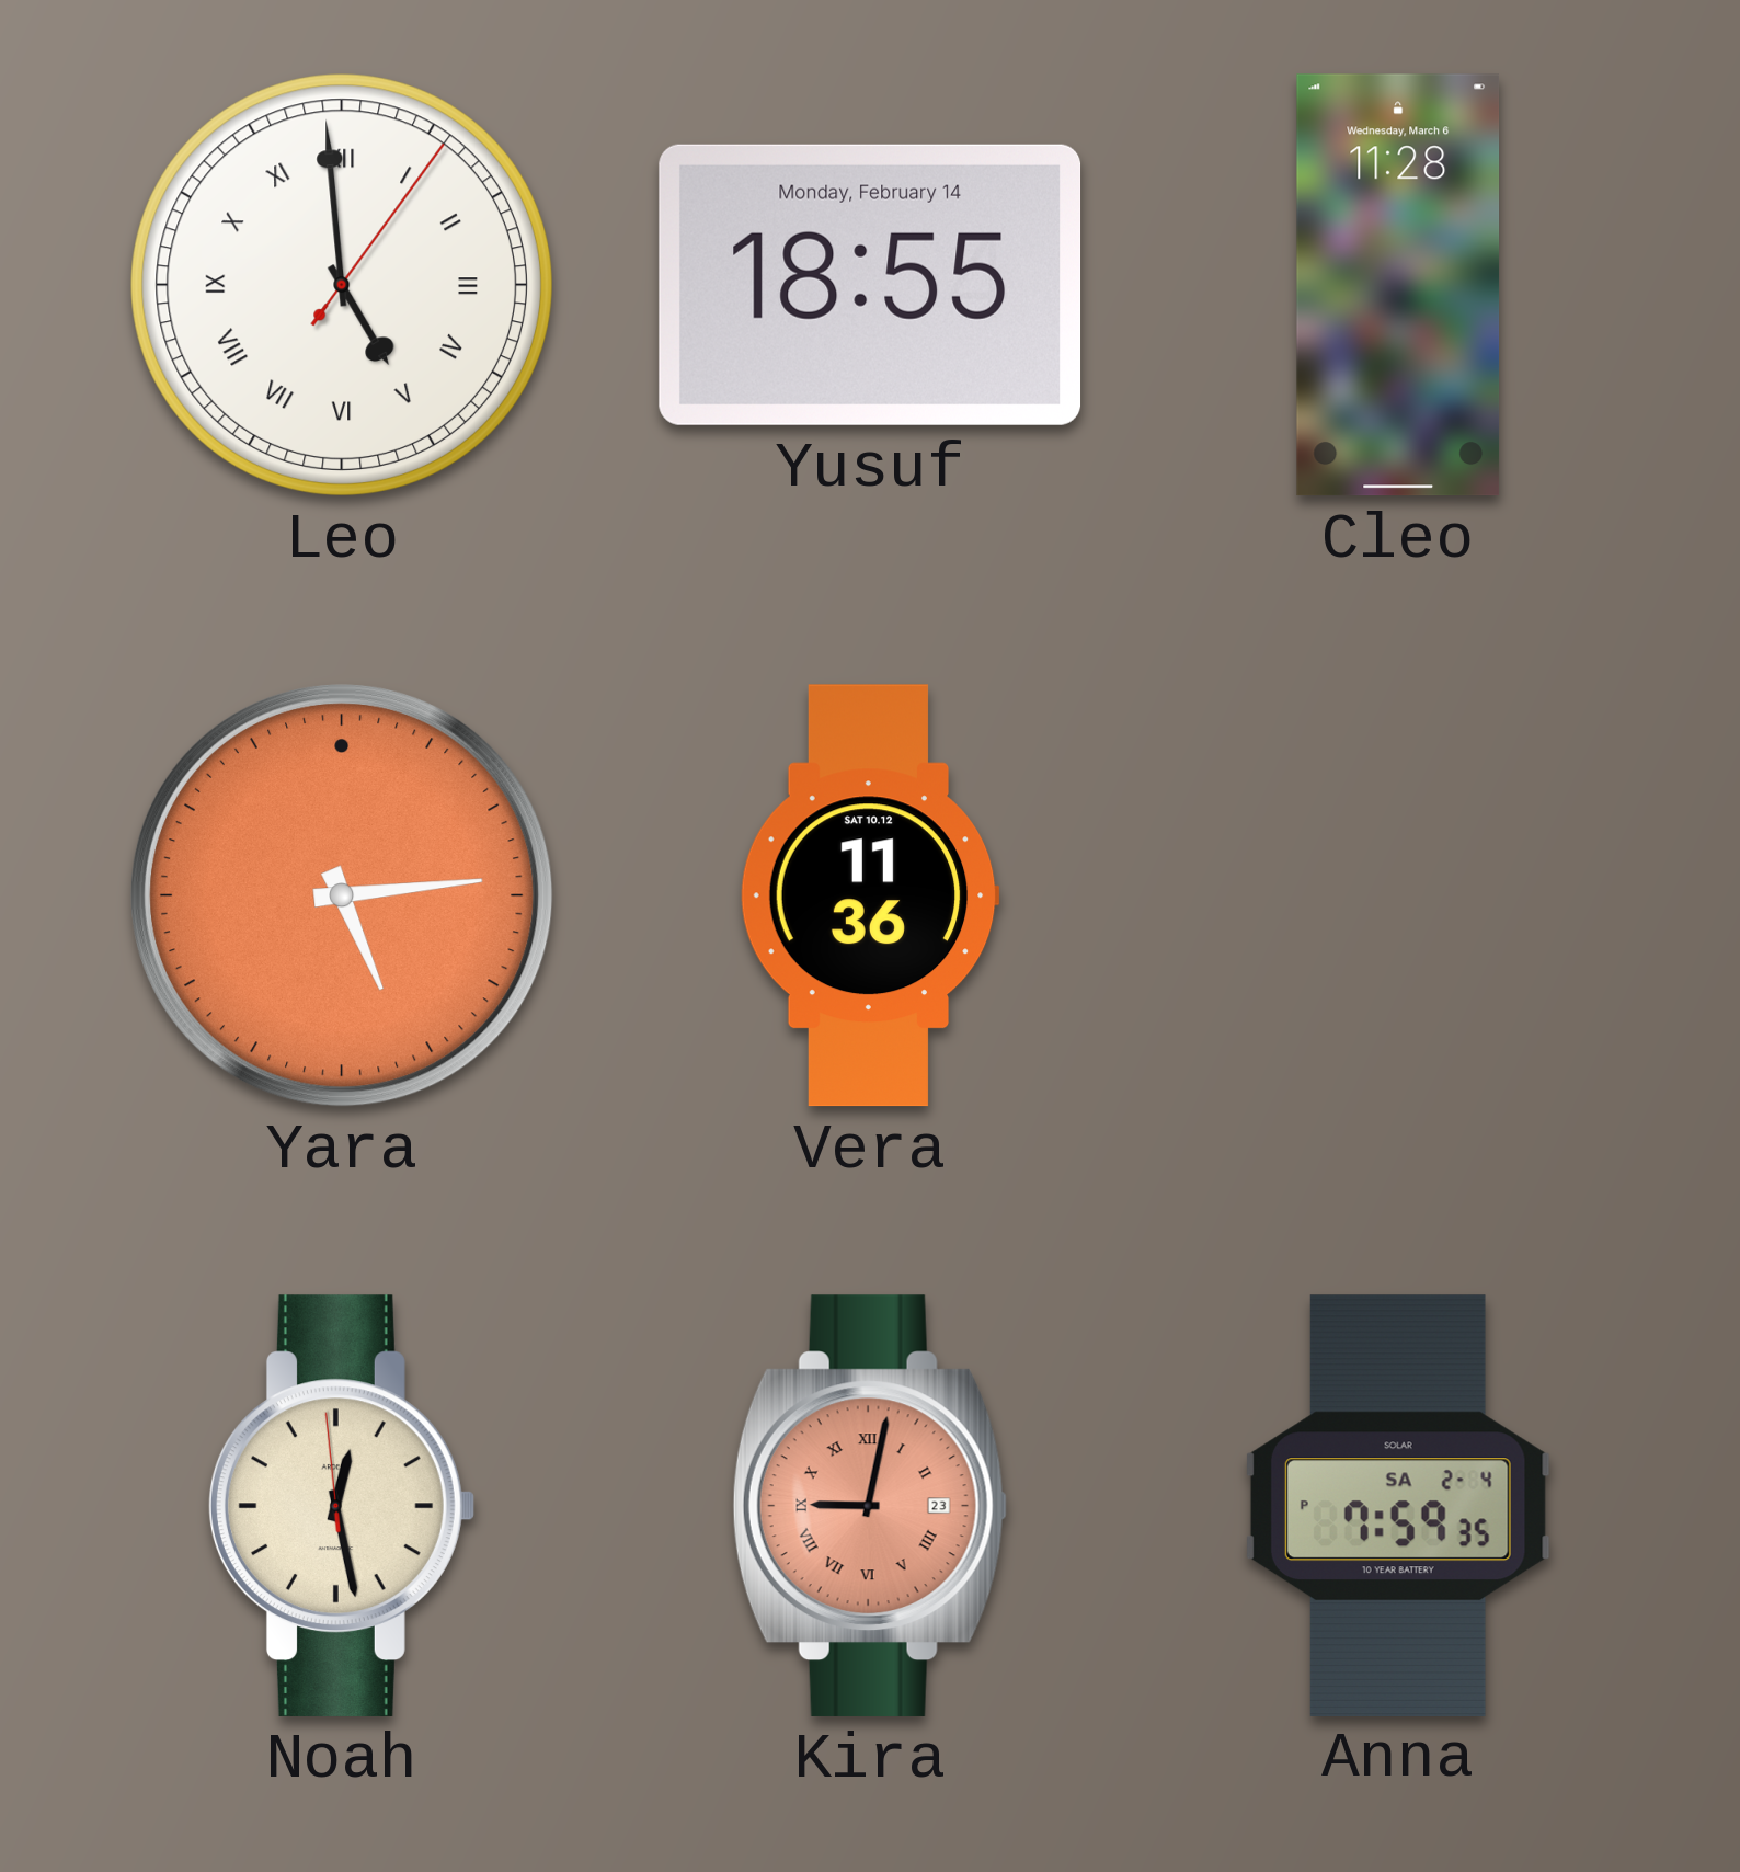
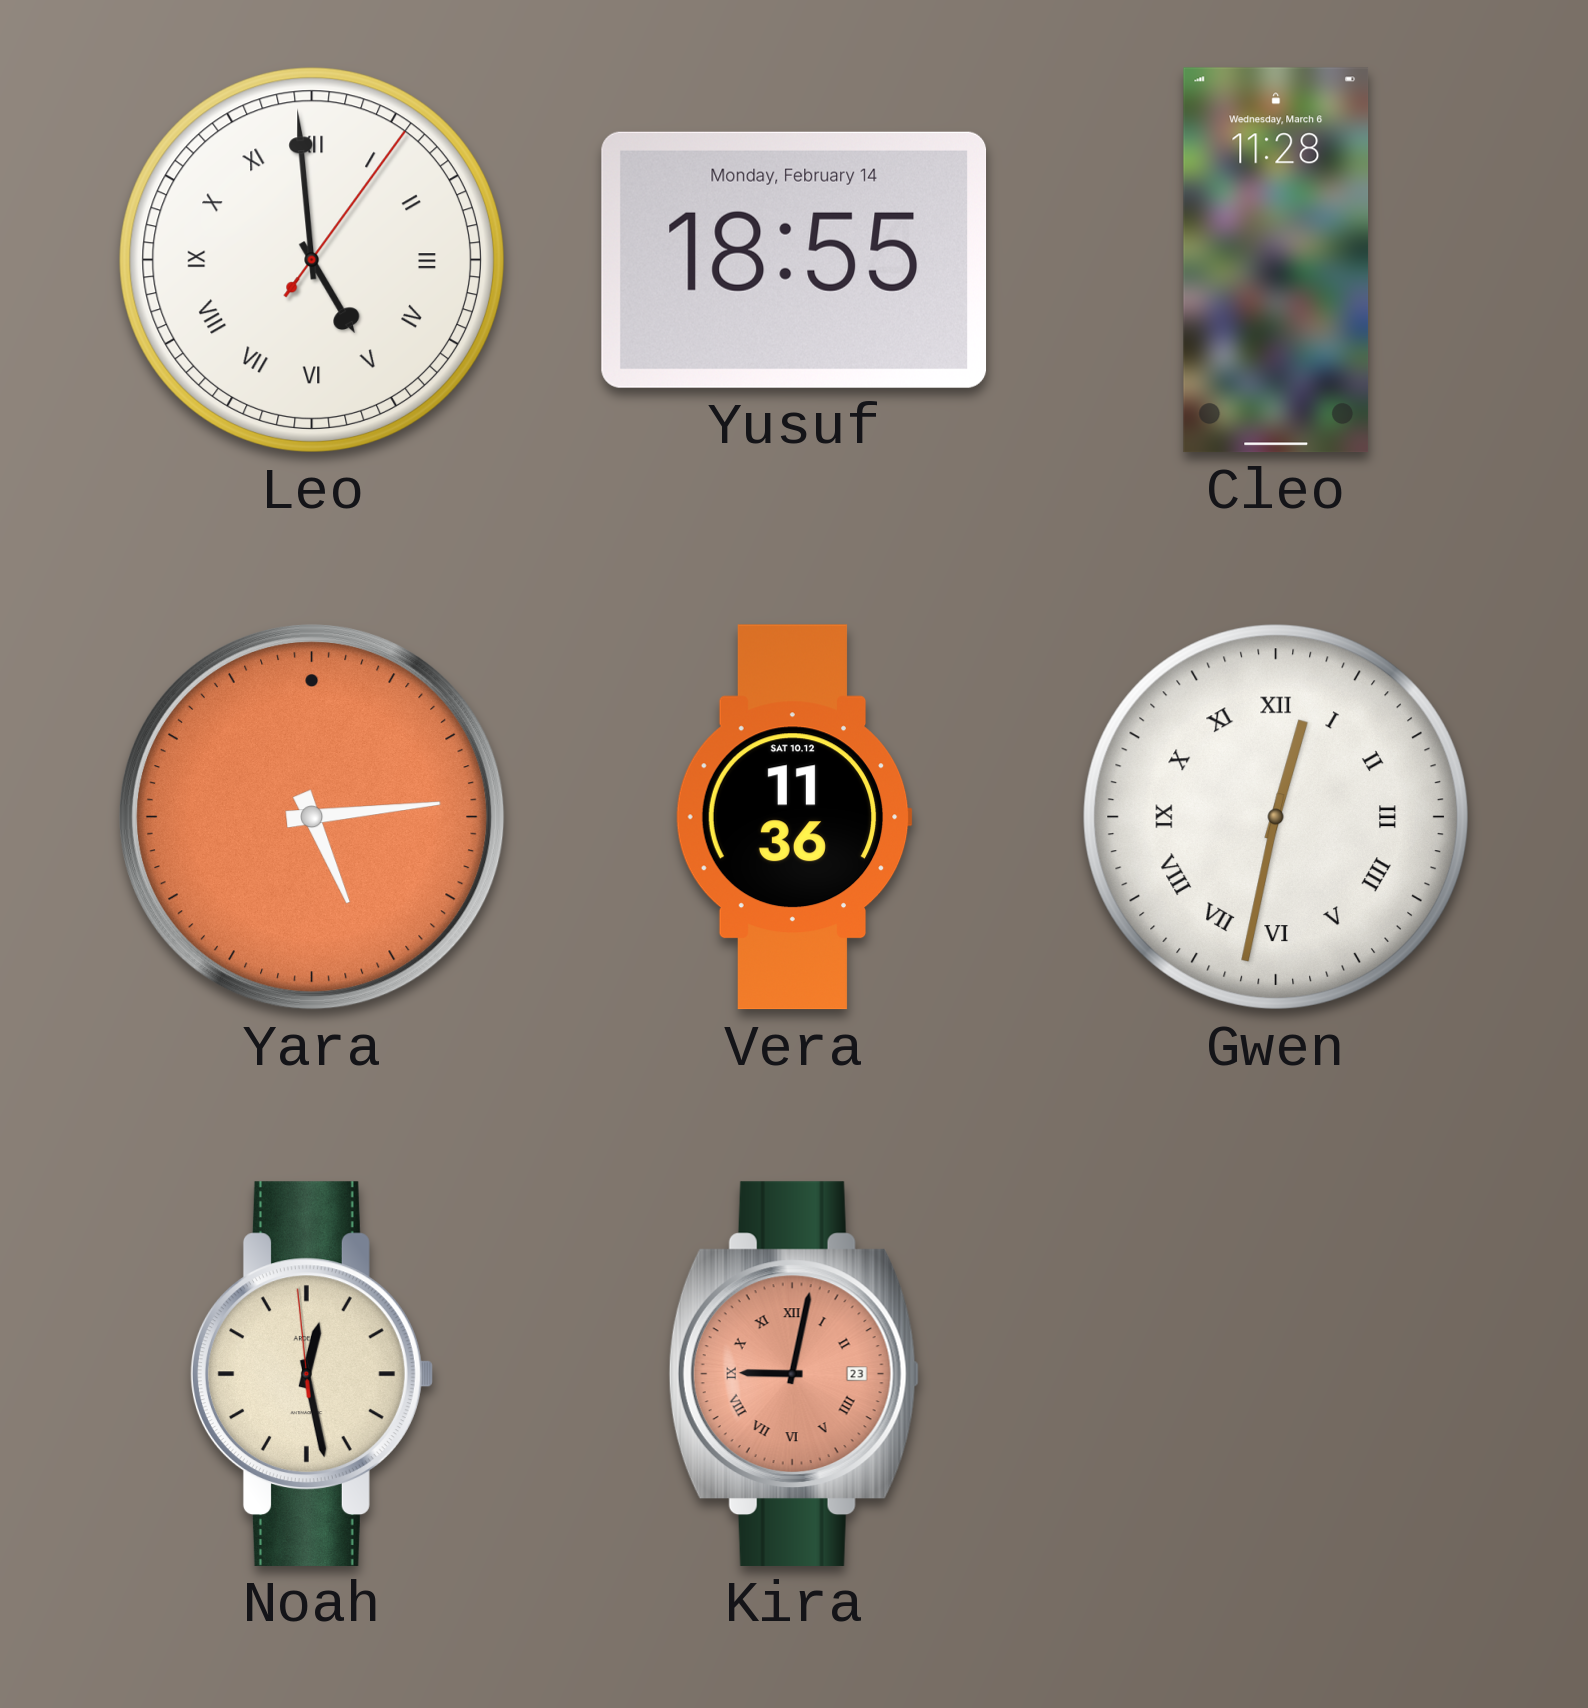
Gwen: none -> 12:32 (1276, 817)
Anna: 7:59 -> none (1398, 1505)
